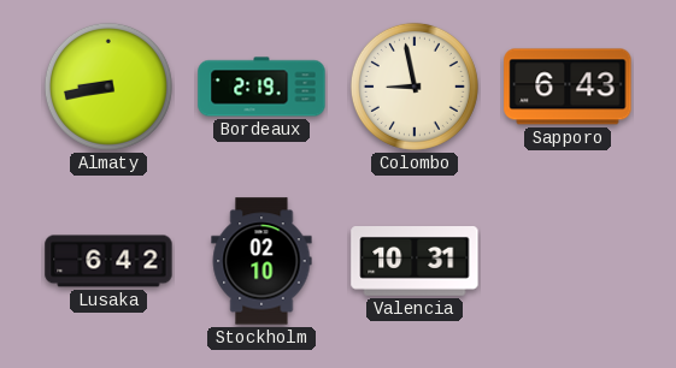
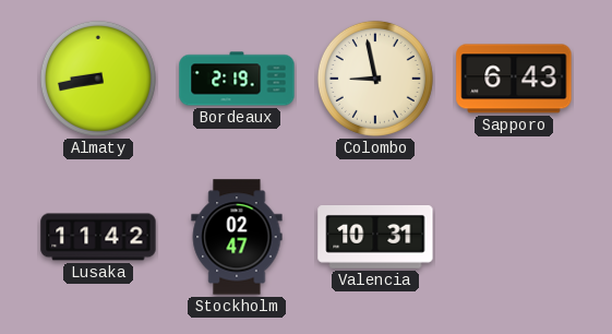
Lusaka: 6:42 -> 11:42 (98, 237)
Stockholm: 02:10 -> 02:47 (237, 237)
